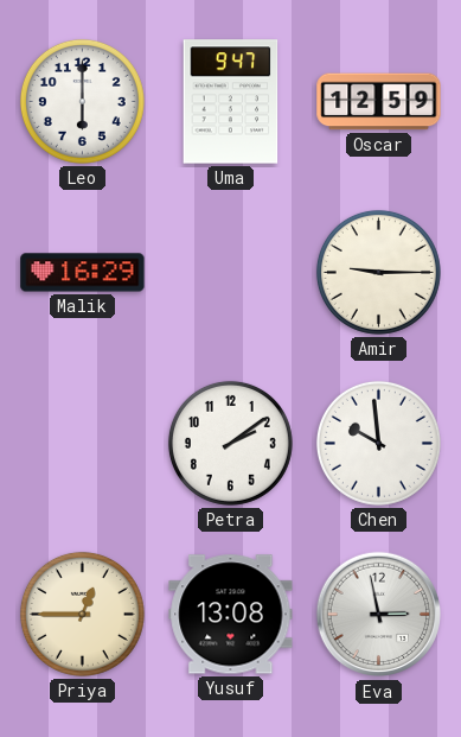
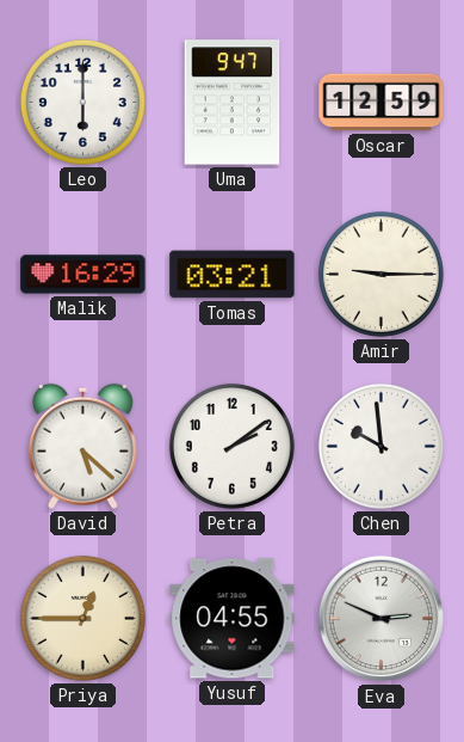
Tomas: none -> 03:21 (233, 275)
David: none -> 5:22 (82, 446)
Yusuf: 13:08 -> 04:55 (233, 619)
Eva: 2:58 -> 2:49 (382, 619)
